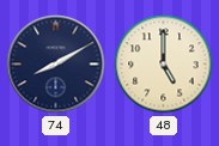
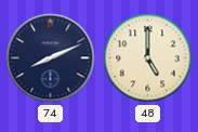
74: 8:10 -> 8:11 (51, 58)
